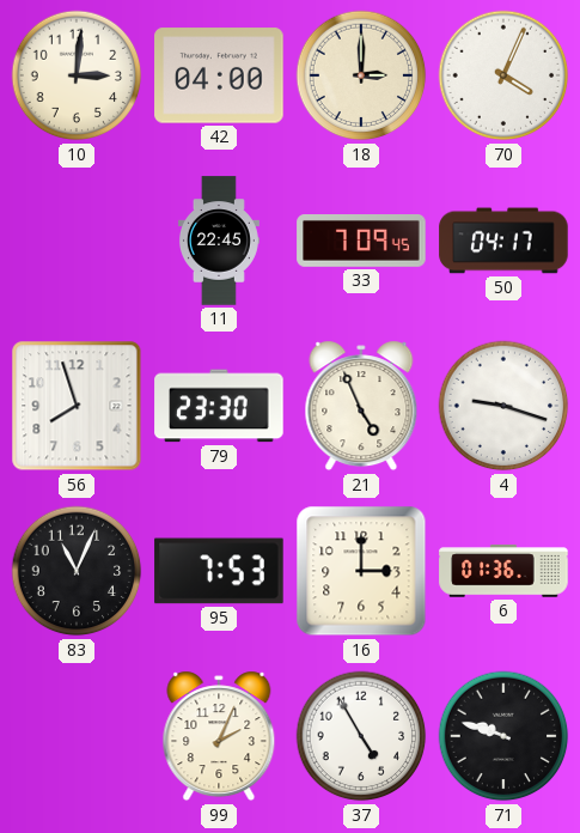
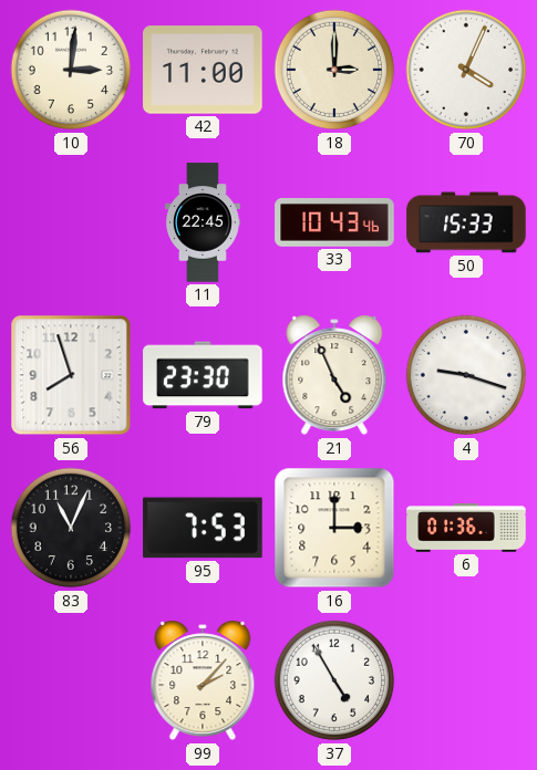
42: 04:00 -> 11:00 (203, 70)
33: 7:09 -> 10:43 (334, 223)
50: 04:17 -> 15:33 (466, 222)
99: 2:04 -> 2:07 (203, 680)
71: 9:48 -> none (503, 736)
